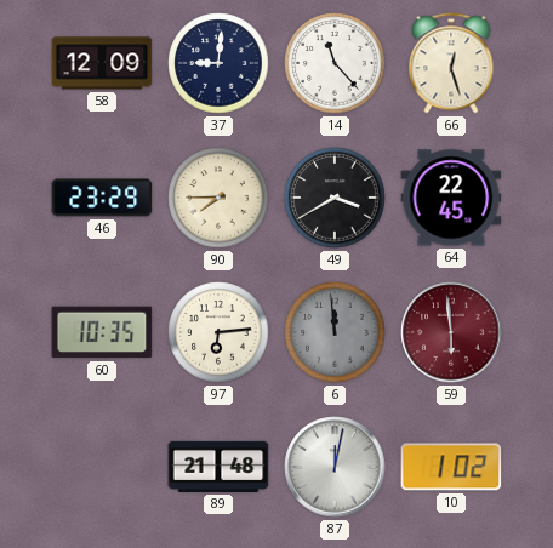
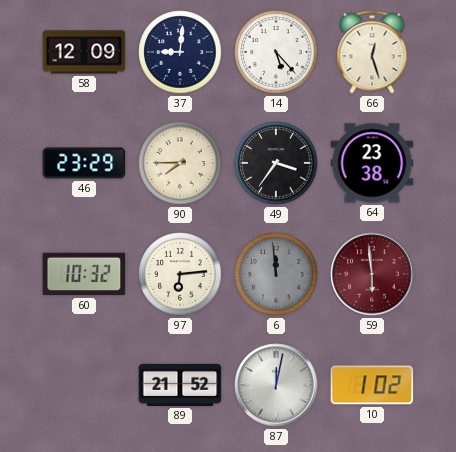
14: 11:23 -> 5:23 (276, 52)
49: 3:40 -> 3:36 (276, 163)
64: 22:45 -> 23:38 (372, 163)
60: 10:35 -> 10:32 (84, 274)
89: 21:48 -> 21:52 (180, 385)
